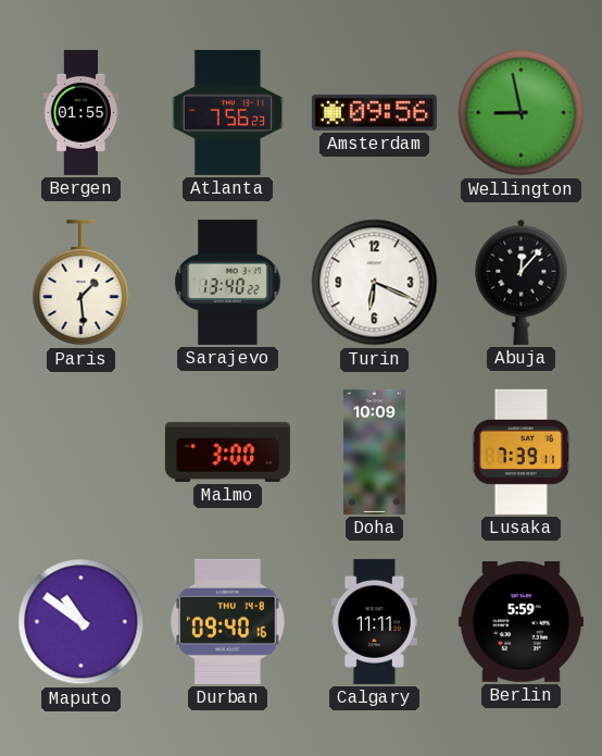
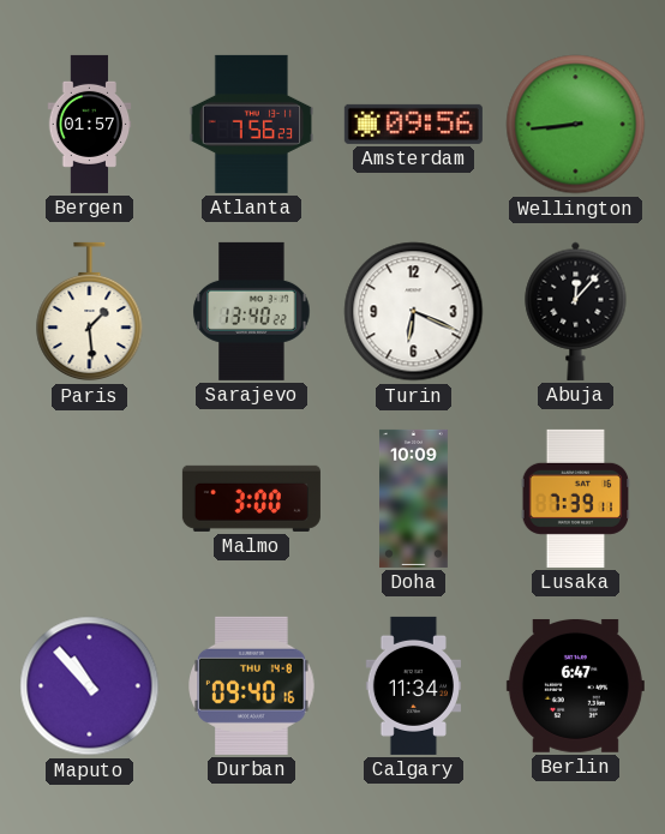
Bergen: 01:55 -> 01:57 (90, 124)
Wellington: 8:58 -> 8:44 (576, 125)
Maputo: 10:51 -> 10:53 (90, 686)
Calgary: 11:11 -> 11:34 (413, 685)
Berlin: 5:59 -> 6:47 (575, 685)
